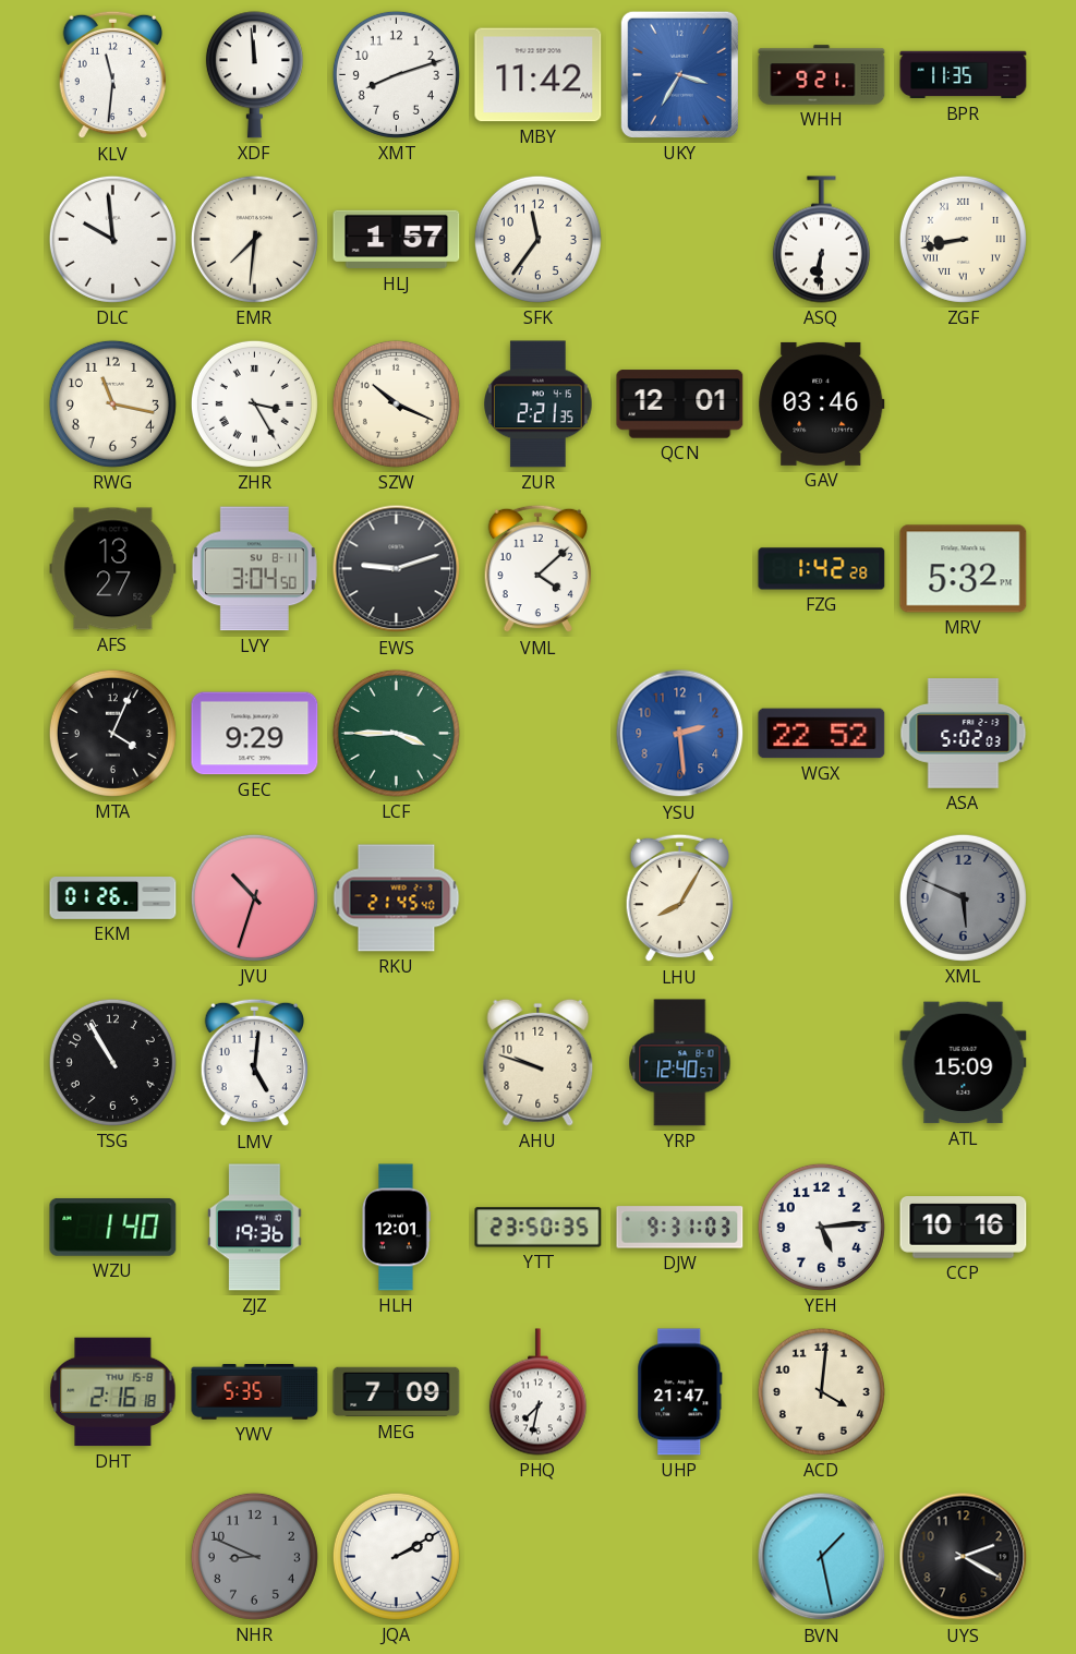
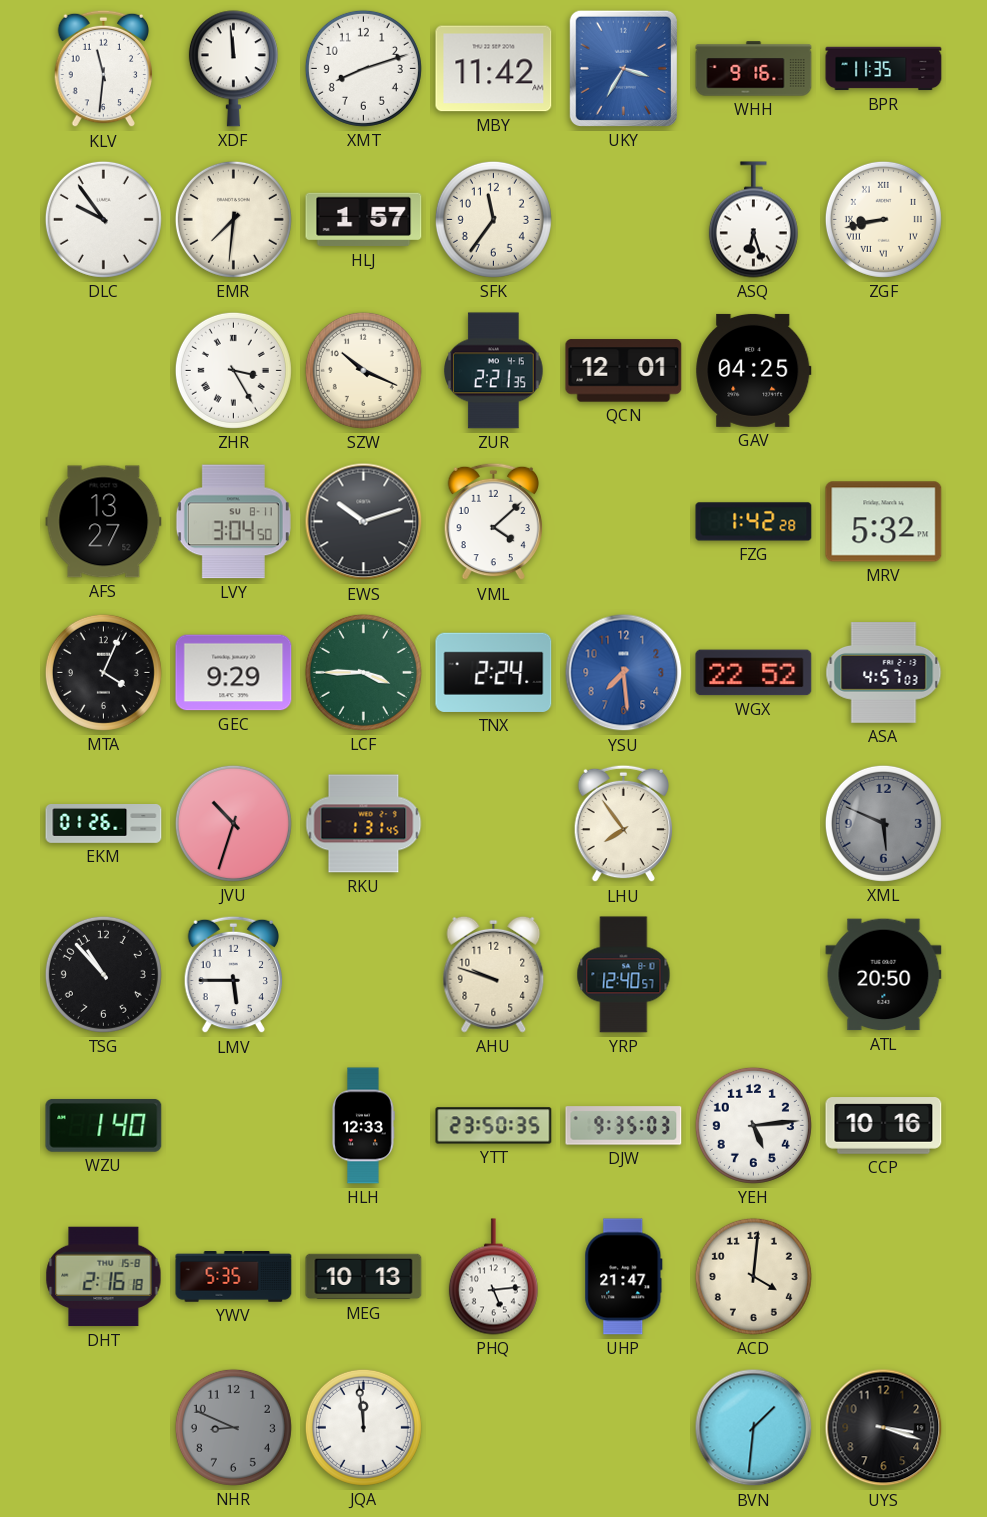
WHH: 9:21 -> 9:16 (754, 69)
DLC: 9:59 -> 9:54 (103, 219)
ASQ: 6:31 -> 6:27 (753, 220)
RWG: 11:17 -> none (112, 403)
GAV: 03:46 -> 04:25 (754, 370)
EWS: 9:12 -> 10:12 (364, 522)
TNX: none -> 2:24 (494, 672)
YSU: 2:29 -> 7:29 (624, 673)
ASA: 5:02 -> 4:57 (884, 673)
RKU: 21:45 -> 1:31 (364, 824)
LHU: 8:05 -> 7:54 (624, 824)
TSG: 10:55 -> 10:53 (103, 974)
LMV: 5:01 -> 5:45 (234, 975)
ATL: 15:09 -> 20:50 (884, 975)
ZJZ: 19:36 -> none (255, 1228)
HLH: 12:01 -> 12:33 (363, 1126)
DJW: 9:31 -> 9:35 (624, 1126)
MEG: 7:09 -> 10:13 (364, 1277)
PHQ: 7:32 -> 5:14 (493, 1277)
JQA: 2:10 -> 11:59 (363, 1427)
BVN: 1:28 -> 1:31 (754, 1428)
UYS: 2:20 -> 3:18 (884, 1428)
